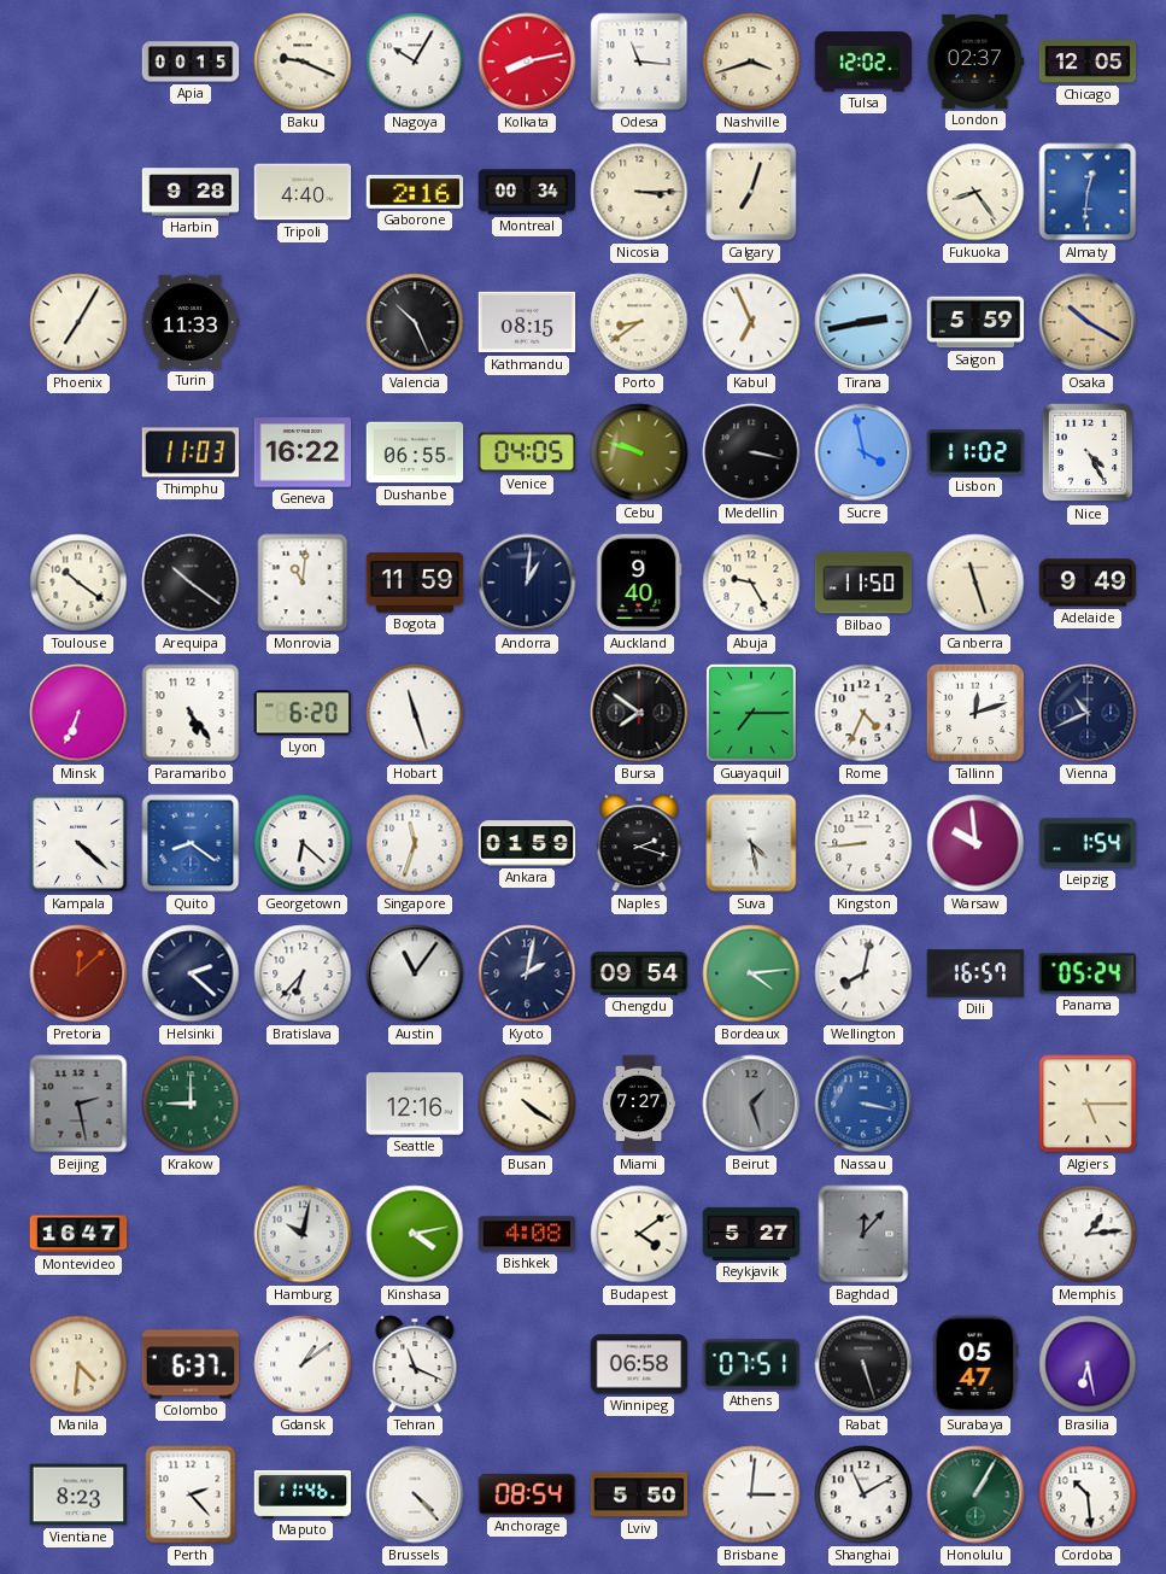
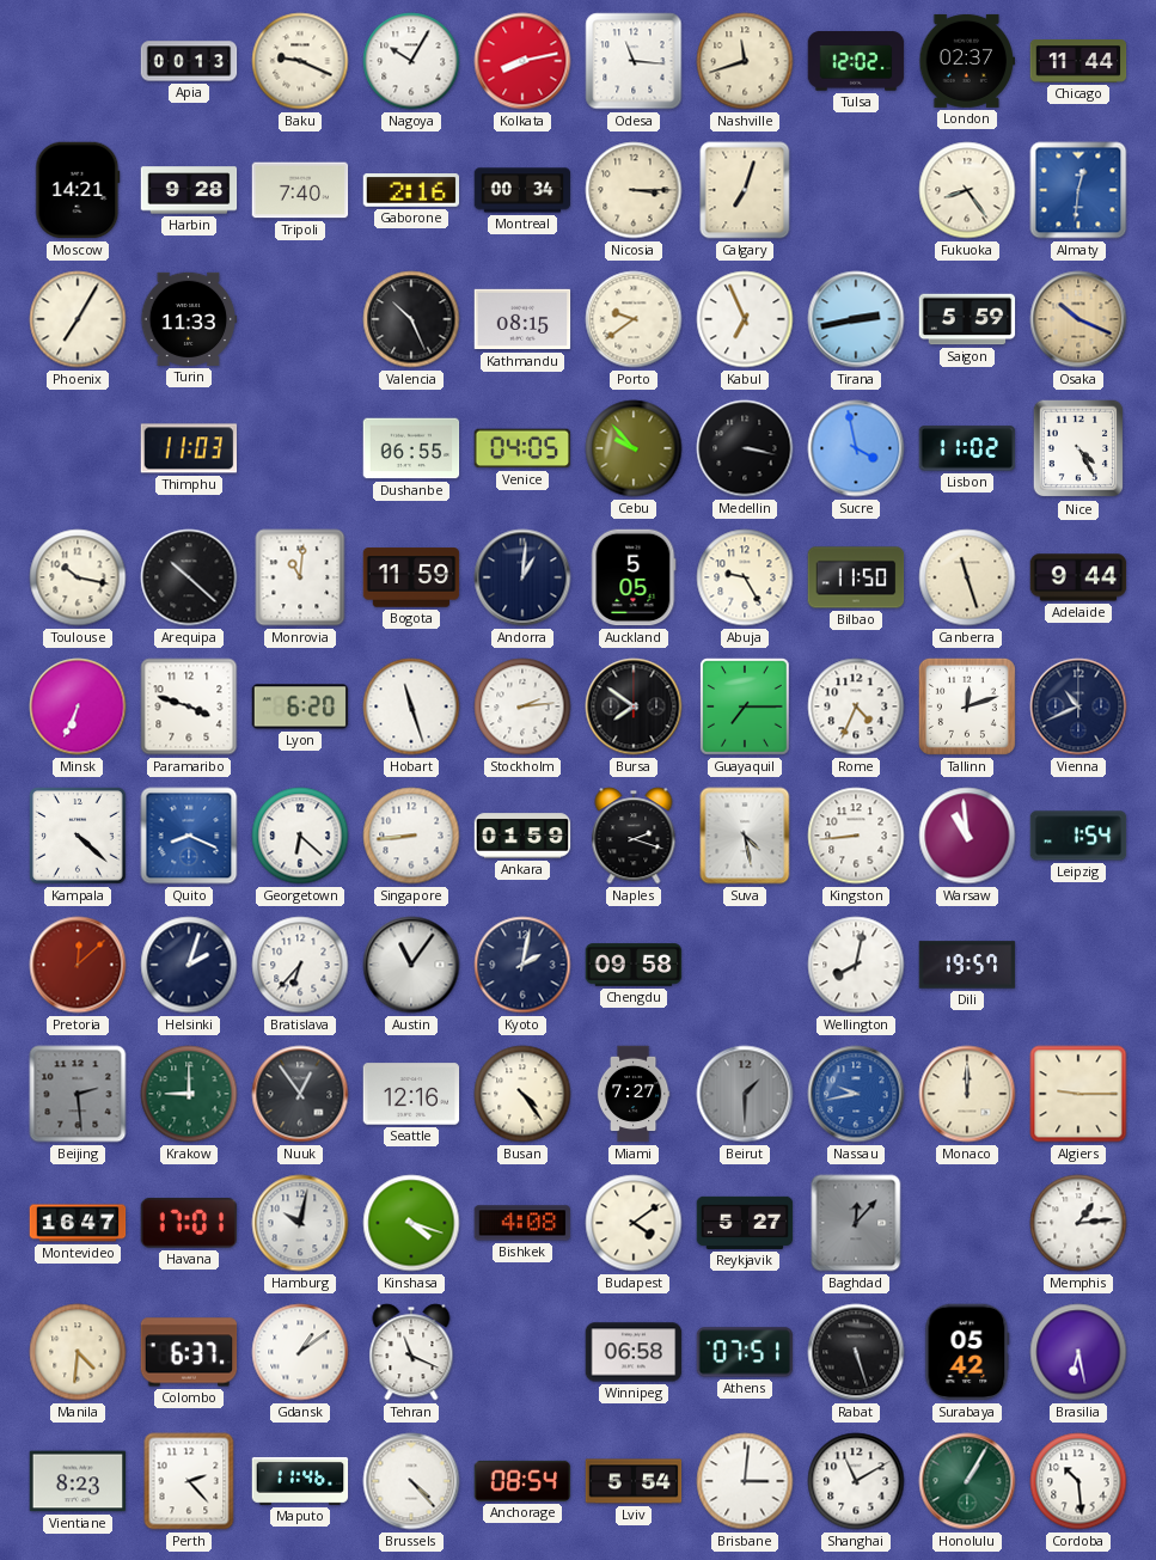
Apia: 00:15 -> 00:13 (189, 61)
Nashville: 3:42 -> 11:42 (745, 61)
Chicago: 12:05 -> 11:44 (1078, 61)
Moscow: none -> 14:21 (78, 190)
Tripoli: 4:40 -> 7:40 (300, 190)
Porto: 8:39 -> 9:39 (634, 319)
Osaka: 10:20 -> 10:19 (1078, 319)
Geneva: 16:22 -> none (303, 452)
Cebu: 9:48 -> 9:53 (634, 448)
Toulouse: 10:21 -> 10:17 (78, 577)
Arequipa: 10:21 -> 10:22 (189, 577)
Auckland: 9:40 -> 5:05 (634, 577)
Adelaide: 9:49 -> 9:44 (1078, 577)
Paramaribo: 5:24 -> 3:48 (189, 706)
Stockholm: none -> 2:14 (522, 706)
Quito: 8:21 -> 8:19 (189, 836)
Singapore: 11:33 -> 8:44 (411, 836)
Warsaw: 9:59 -> 10:59 (967, 836)
Helsinki: 2:22 -> 2:03 (189, 965)
Chengdu: 09:54 -> 09:58 (634, 965)
Bordeaux: 4:14 -> none (751, 973)
Dili: 16:57 -> 19:57 (967, 965)
Panama: 05:24 -> none (1086, 973)
Beijing: 2:28 -> 2:29 (78, 1094)
Nuuk: none -> 12:54 (300, 1094)
Busan: 4:21 -> 4:24 (522, 1094)
Beirut: 1:27 -> 1:30 (745, 1094)
Nassau: 3:17 -> 9:43 (856, 1094)
Monaco: none -> 12:00 (967, 1094)
Algiers: 5:15 -> 9:15 (1078, 1094)
Havana: none -> 17:01 (189, 1224)
Kinshasa: 4:13 -> 4:18 (411, 1223)
Surabaya: 05:47 -> 05:42 (967, 1352)
Lviv: 5:50 -> 5:54 (634, 1481)
